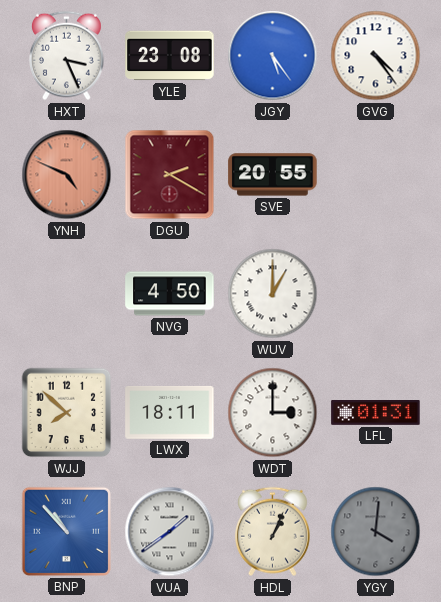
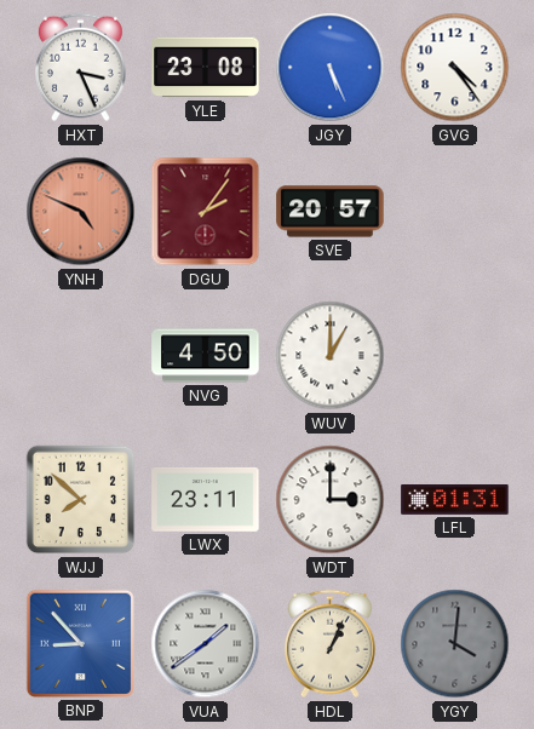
JGY: 5:24 -> 5:26 (331, 68)
DGU: 2:20 -> 2:06 (206, 212)
SVE: 20:55 -> 20:57 (331, 212)
LWX: 18:11 -> 23:11 (206, 499)
BNP: 10:53 -> 8:53 (80, 643)
